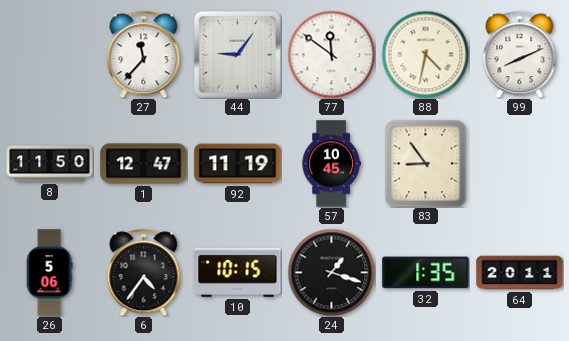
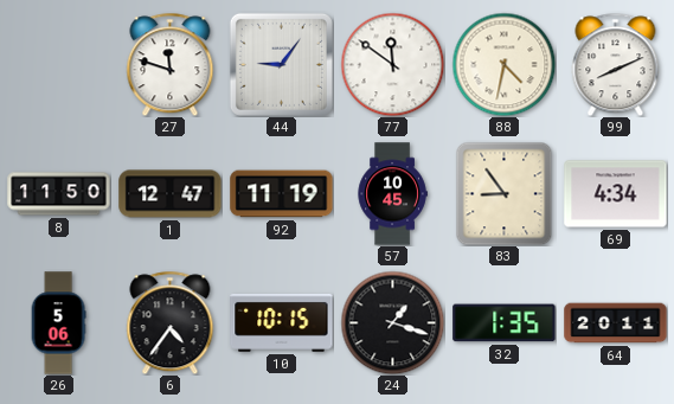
27: 11:37 -> 11:48 (171, 64)
69: none -> 4:34 (616, 194)
